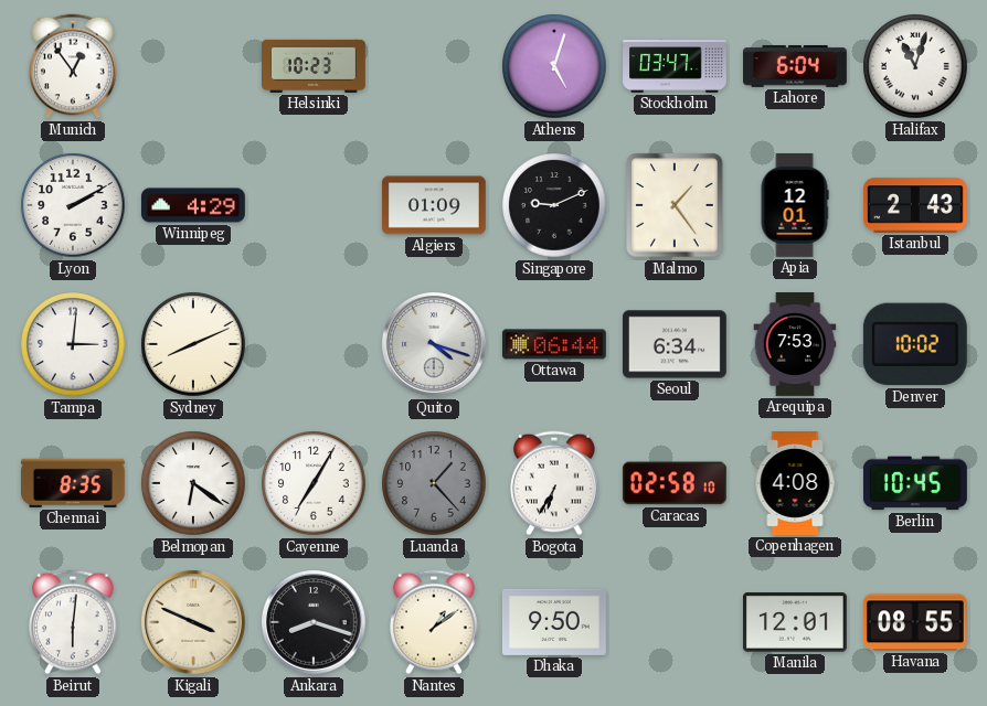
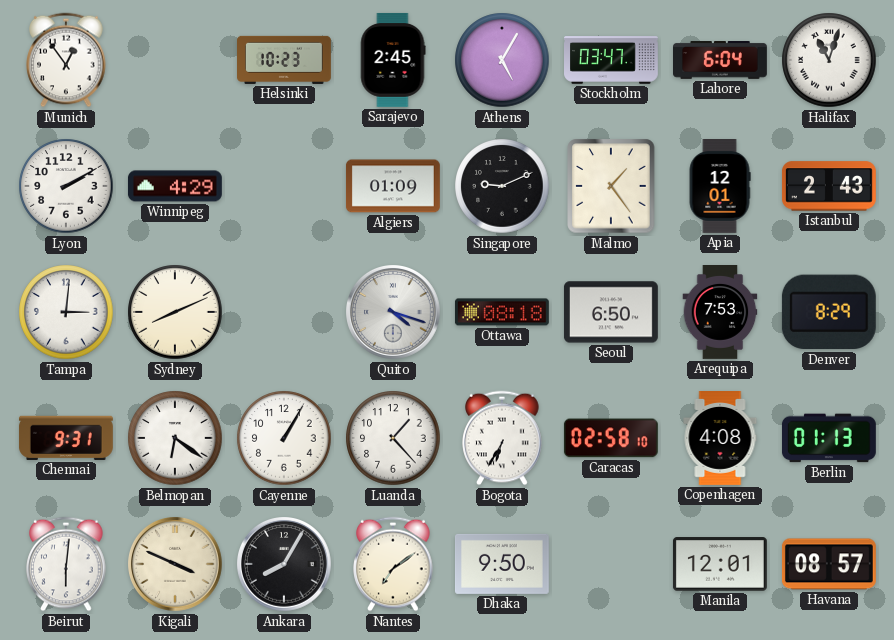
Sarajevo: none -> 2:45 (393, 60)
Athens: 5:03 -> 5:05 (502, 60)
Ottawa: 06:44 -> 08:18 (502, 312)
Seoul: 6:34 -> 6:50 (611, 312)
Denver: 10:02 -> 8:29 (829, 312)
Chennai: 8:35 -> 9:31 (66, 438)
Cayenne: 7:05 -> 1:05 (284, 438)
Luanda dial: grey -> white (393, 438)
Berlin: 10:45 -> 01:13 (829, 438)
Ankara: 8:18 -> 8:05 (285, 565)
Nantes: 1:09 -> 7:09 (393, 564)
Havana: 08:55 -> 08:57 (829, 564)
